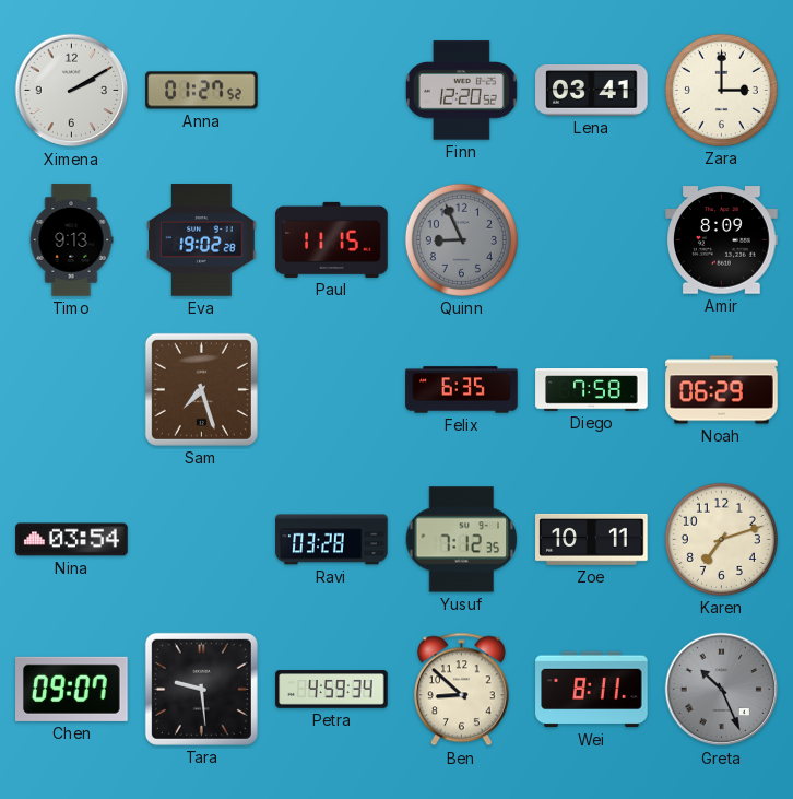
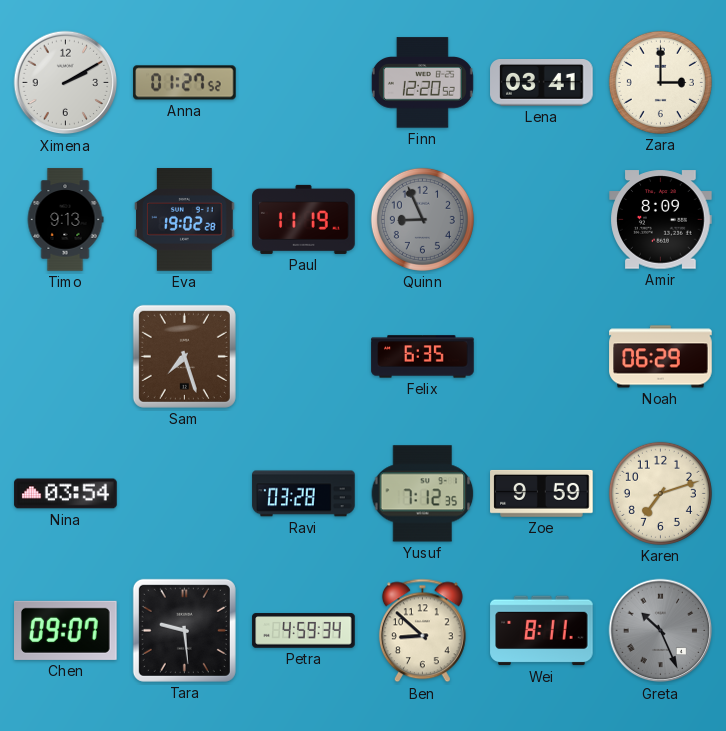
Paul: 11:15 -> 11:19 (304, 219)
Diego: 7:58 -> none (592, 390)
Zoe: 10:11 -> 9:59 (542, 493)
